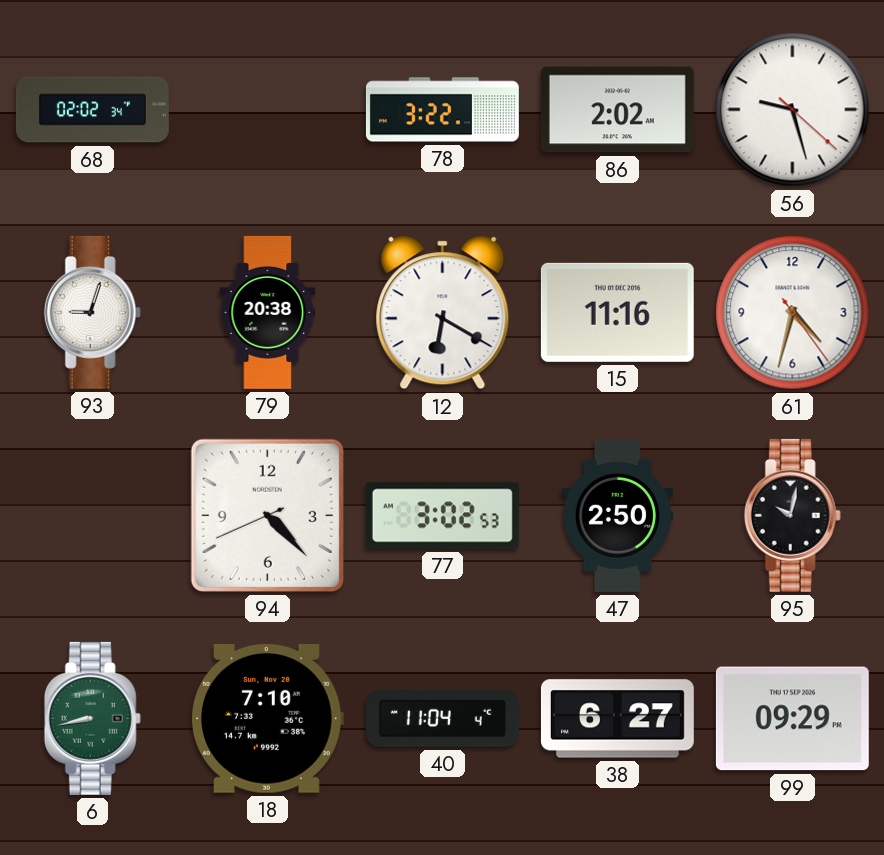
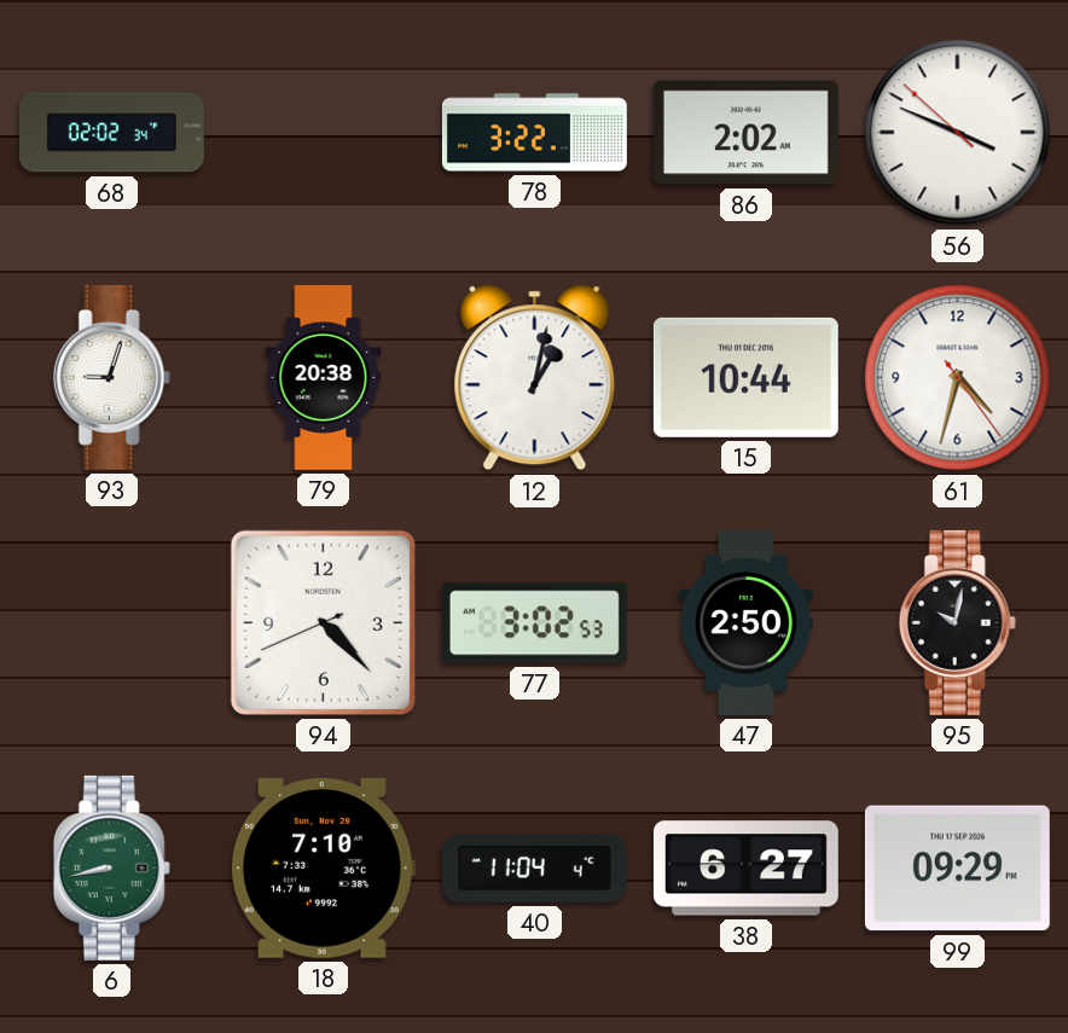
56: 9:27 -> 3:48 (958, 133)
12: 6:20 -> 1:02 (535, 378)
15: 11:16 -> 10:44 (745, 377)
